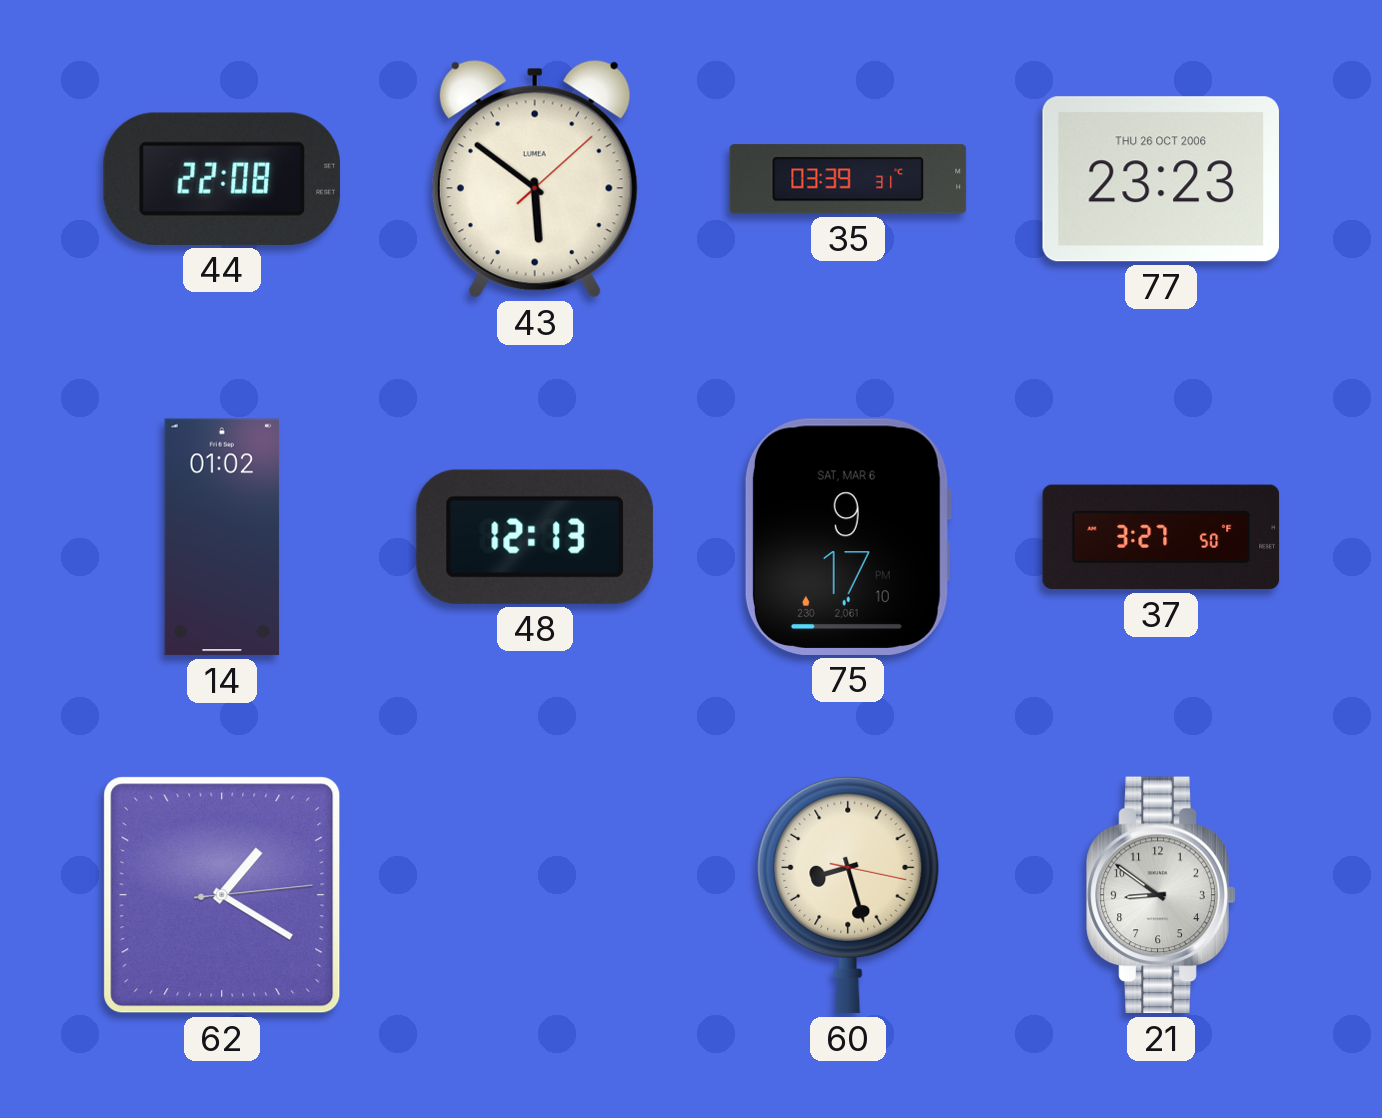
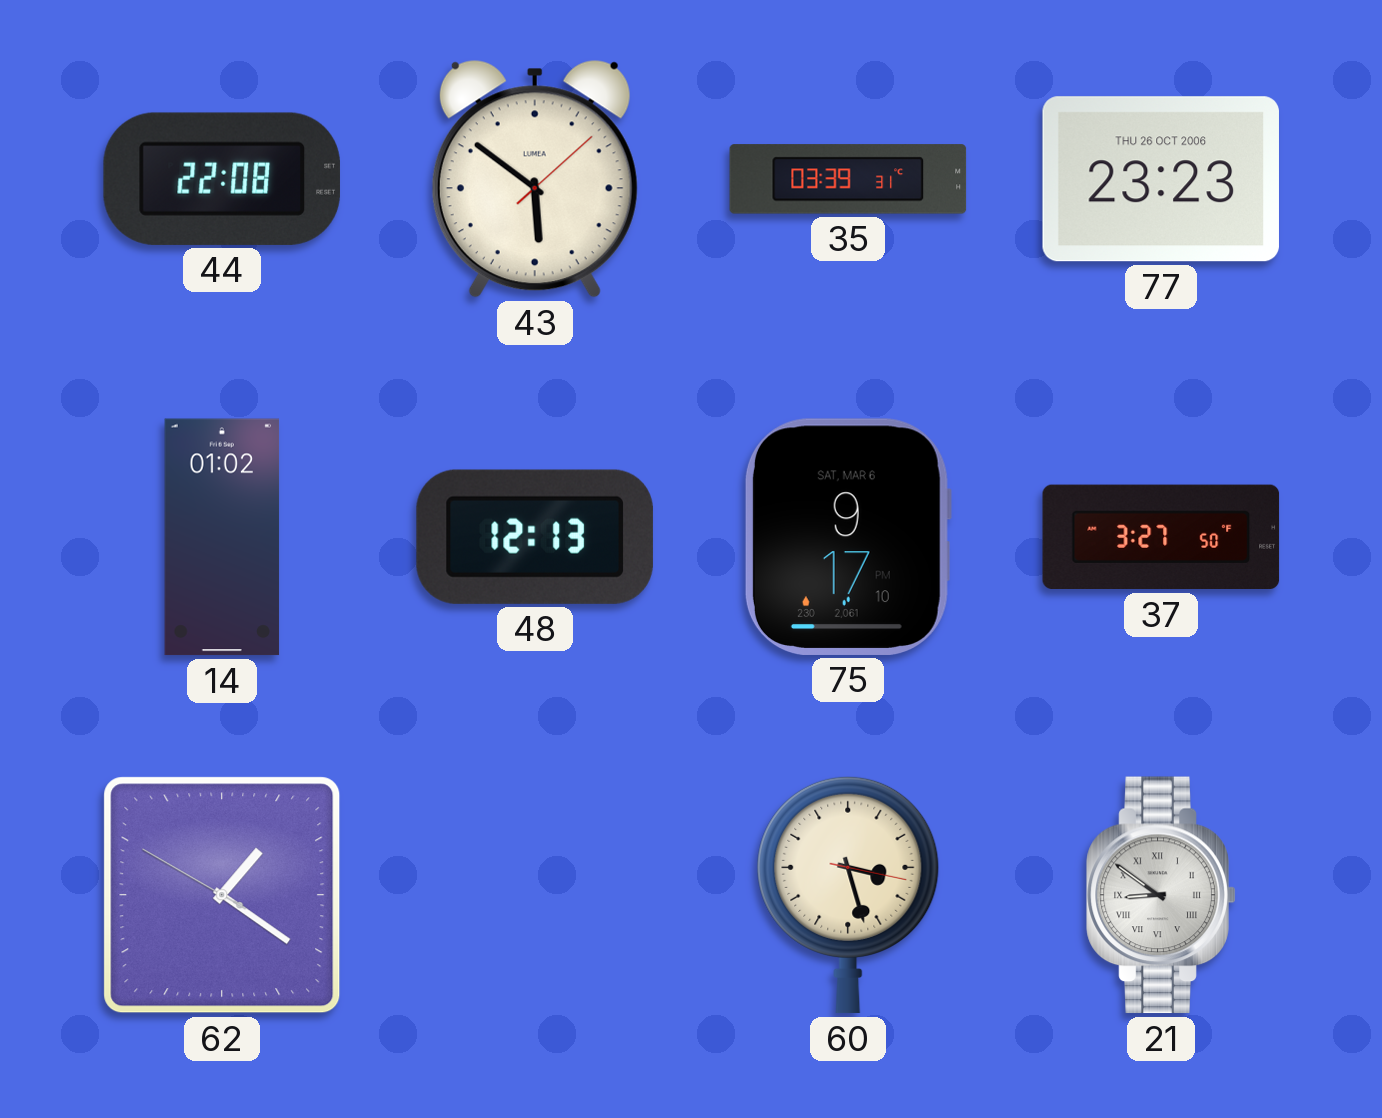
62: 1:20:14 -> 1:20:50 (222, 895)
60: 8:27 -> 3:27 (848, 895)
21 numerals: Arabic -> Roman (1161, 895)
